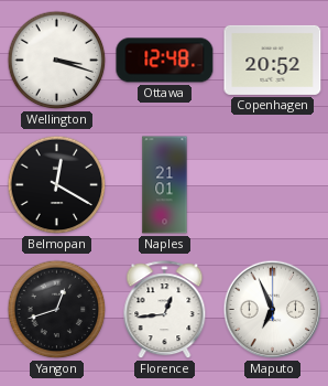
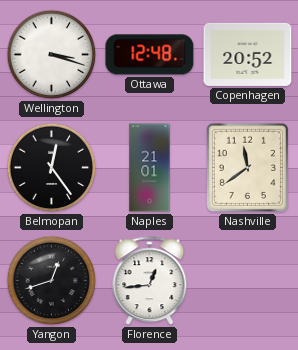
Belmopan: 12:20 -> 12:24 (52, 168)
Nashville: none -> 11:39 (247, 167)
Maputo: 6:56 -> none (273, 310)
